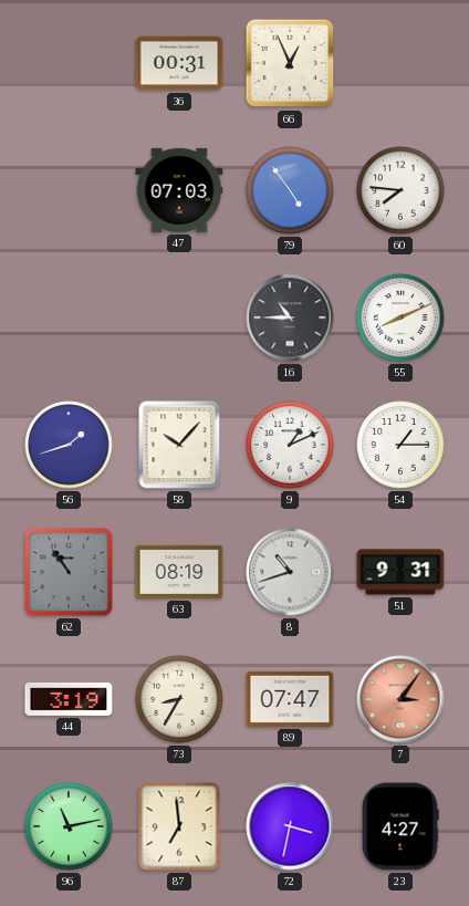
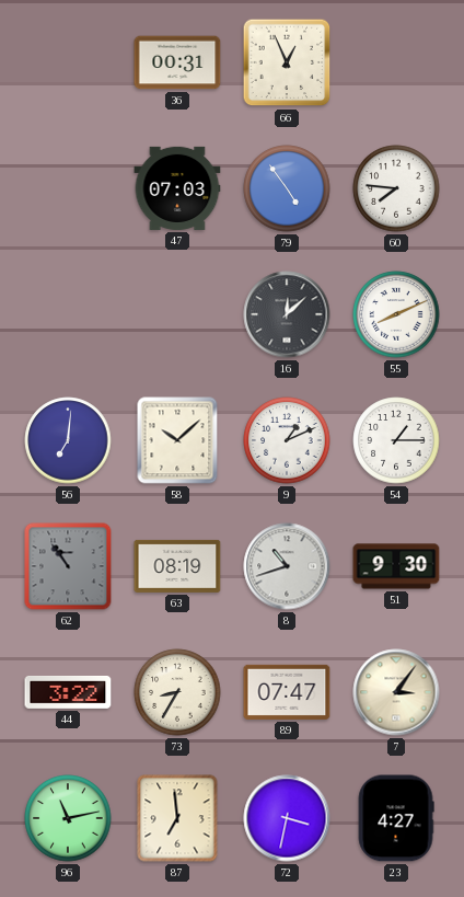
16: 10:45 -> 12:08 (287, 314)
56: 1:42 -> 7:01 (68, 440)
58: 10:07 -> 10:08 (177, 440)
51: 9:31 -> 9:30 (396, 566)
44: 3:19 -> 3:22 (68, 692)
7 dial: salmon -> cream (396, 692)
